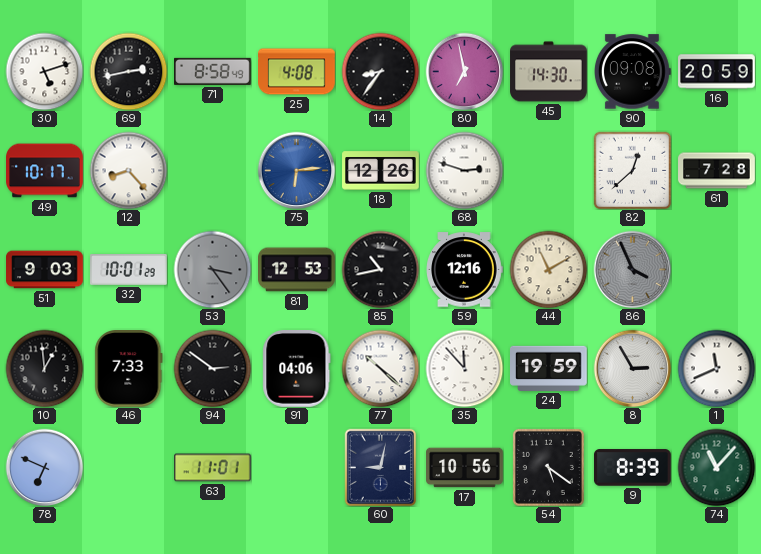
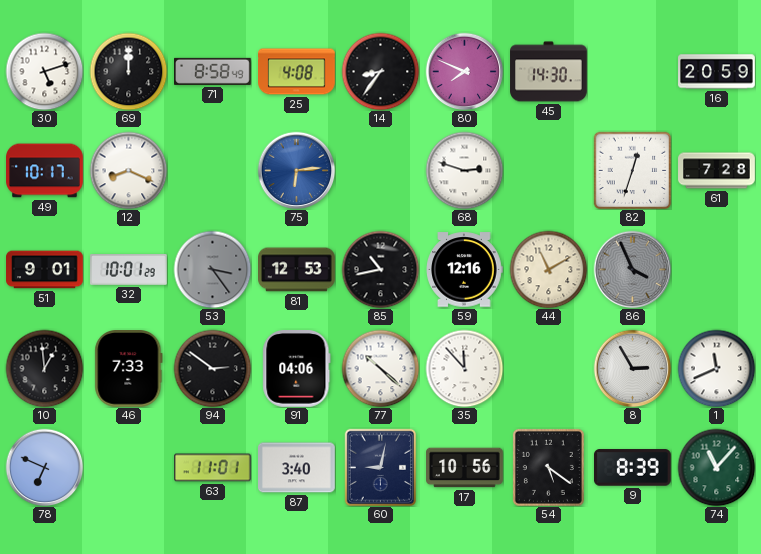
69: 2:43 -> 12:00 (128, 71)
80: 6:58 -> 7:49 (464, 71)
90: 09:08 -> none (632, 72)
12: 8:23 -> 8:19 (128, 170)
18: 12:26 -> none (381, 171)
82: 12:38 -> 12:33 (632, 170)
51: 9:03 -> 9:01 (45, 270)
24: 19:59 -> none (549, 368)
87: none -> 3:40 (297, 468)
